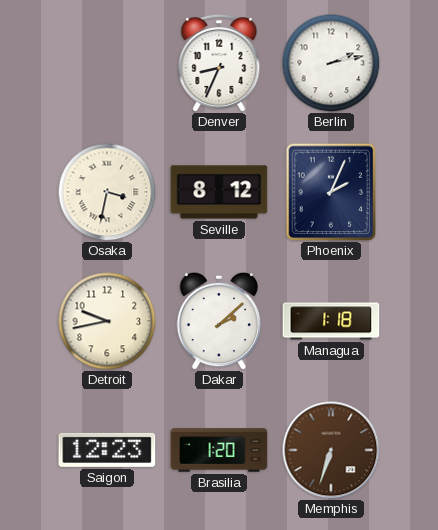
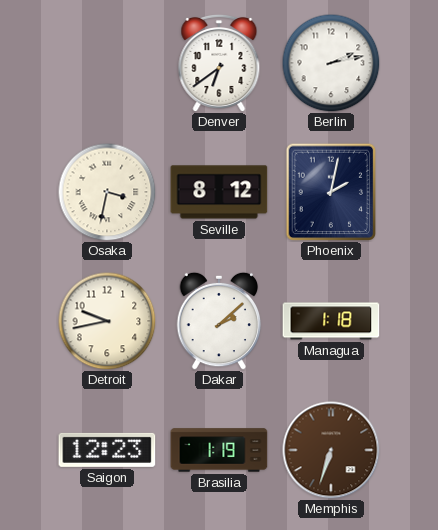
Denver: 8:34 -> 6:39 (219, 62)
Phoenix: 2:04 -> 2:02 (331, 192)
Brasilia: 1:20 -> 1:19 (219, 450)
